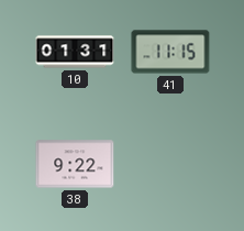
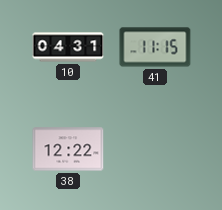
10: 01:31 -> 04:31 (68, 47)
38: 9:22 -> 12:22 (68, 149)
